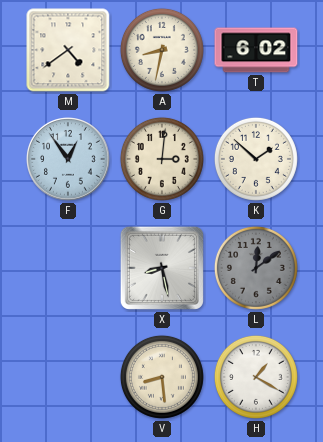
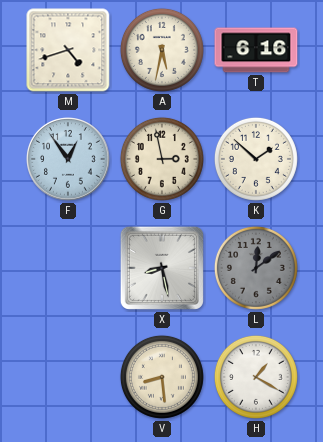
M: 4:39 -> 4:42 (68, 50)
A: 8:32 -> 5:32 (162, 50)
T: 6:02 -> 6:16 (256, 50)
G: 3:01 -> 2:58 (162, 159)
